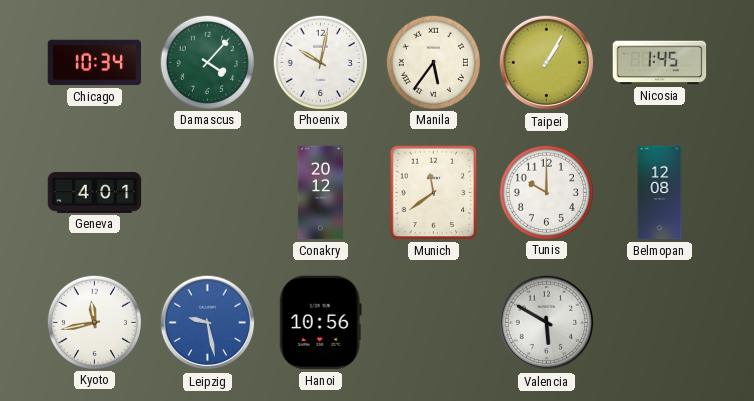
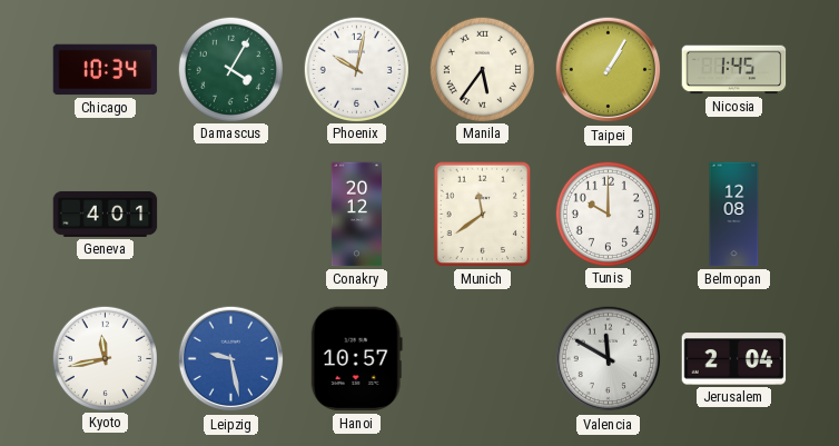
Damascus: 4:07 -> 4:05 (230, 69)
Hanoi: 10:56 -> 10:57 (356, 359)
Valencia: 5:50 -> 11:50 (609, 359)
Jerusalem: none -> 2:04 (734, 359)
